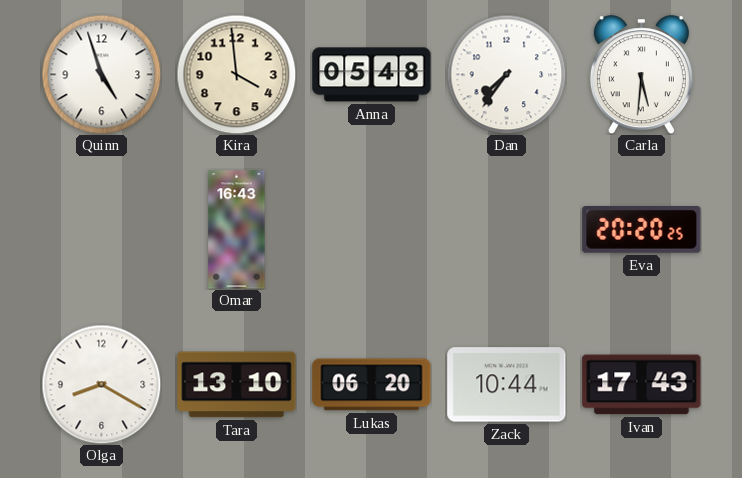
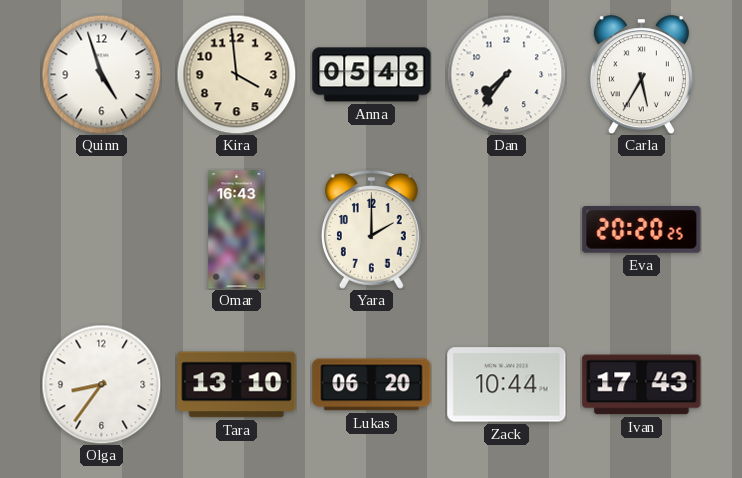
Carla: 5:31 -> 5:35 (641, 75)
Yara: none -> 2:00 (371, 230)
Olga: 8:20 -> 8:36 (101, 384)
